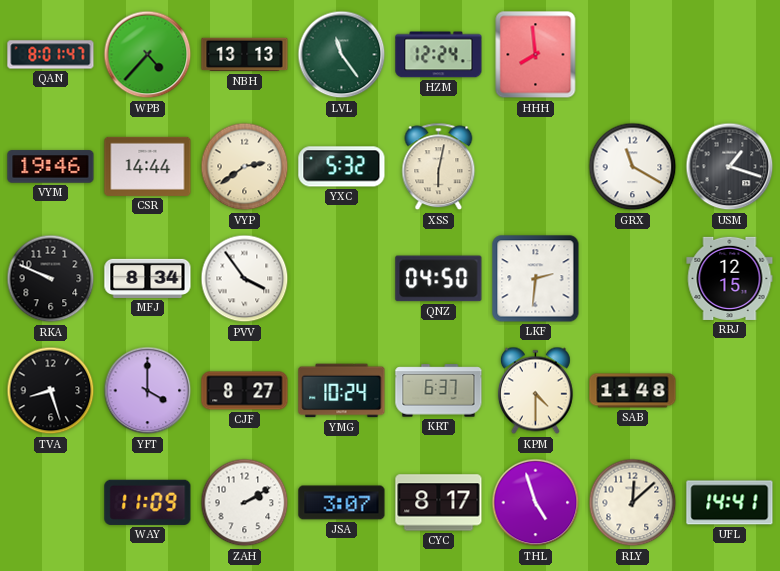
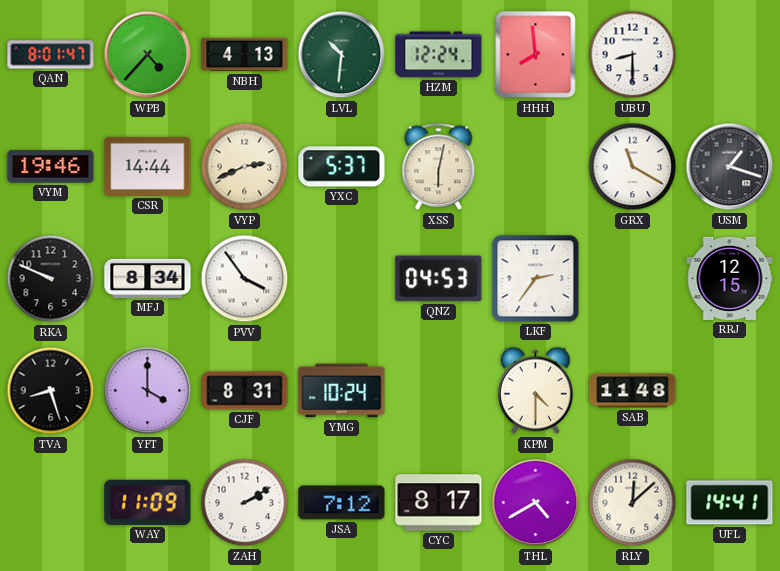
NBH: 13:13 -> 4:13 (245, 55)
LVL: 11:24 -> 10:31 (342, 55)
UBU: none -> 8:30 (633, 55)
VYP: 2:39 -> 2:41 (245, 167)
YXC: 5:32 -> 5:37 (342, 167)
QNZ: 04:50 -> 04:53 (439, 279)
LKF: 2:31 -> 2:36 (536, 279)
CJF: 8:27 -> 8:31 (245, 391)
KRT: 6:37 -> none (439, 391)
JSA: 3:07 -> 7:12 (342, 503)
THL: 4:57 -> 4:40 (536, 503)
